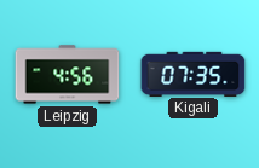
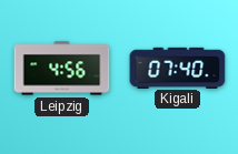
Kigali: 07:35 -> 07:40 (178, 68)
